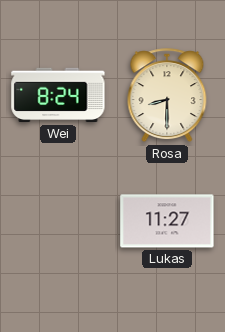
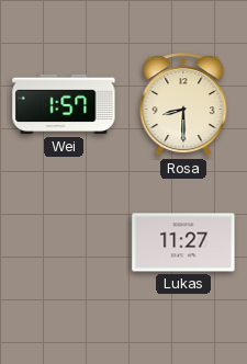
Wei: 8:24 -> 1:57 (64, 104)
